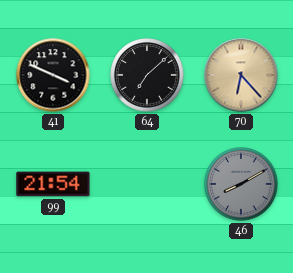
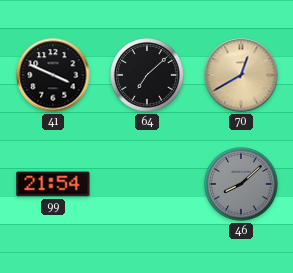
70: 6:23 -> 12:40 (241, 75)
46: 8:10 -> 8:08 (241, 184)
